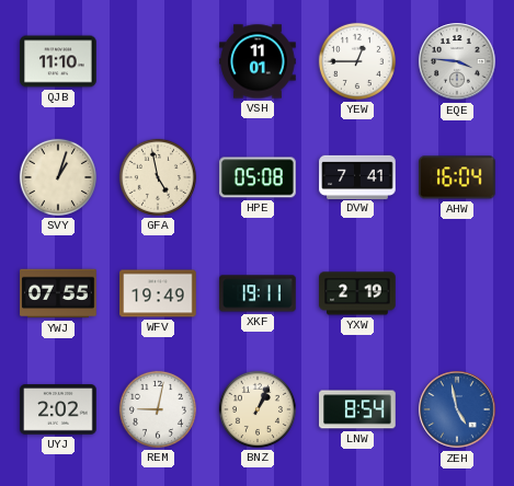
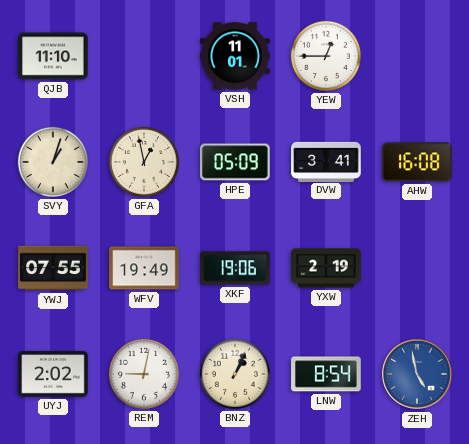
EQE: 3:46 -> none (457, 61)
GFA: 4:58 -> 12:58 (144, 162)
HPE: 05:08 -> 05:09 (235, 162)
DVW: 7:41 -> 3:41 (326, 161)
AHW: 16:04 -> 16:08 (418, 162)
XKF: 19:11 -> 19:06 (235, 268)
